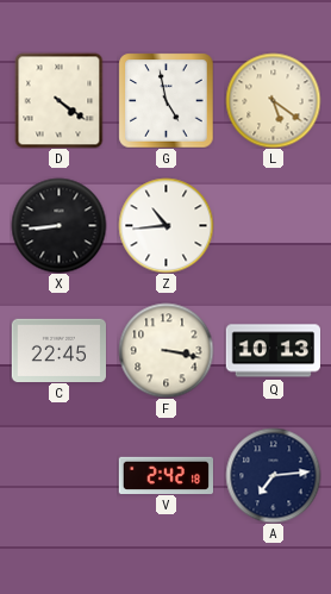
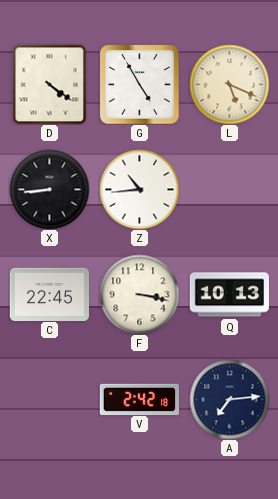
G: 4:58 -> 4:55 (139, 84)
L: 5:21 -> 5:19 (229, 84)
